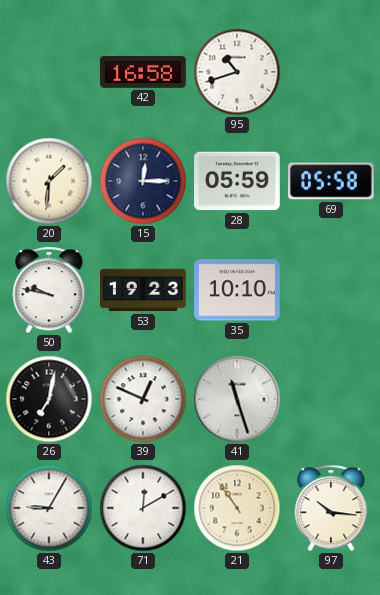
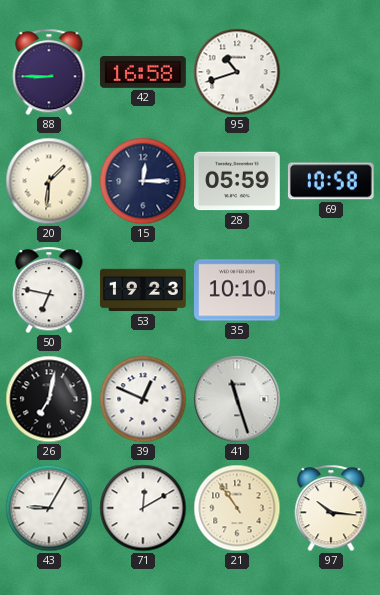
88: none -> 8:45 (49, 72)
69: 05:58 -> 10:58 (331, 181)
50: 9:47 -> 6:47 (49, 290)
